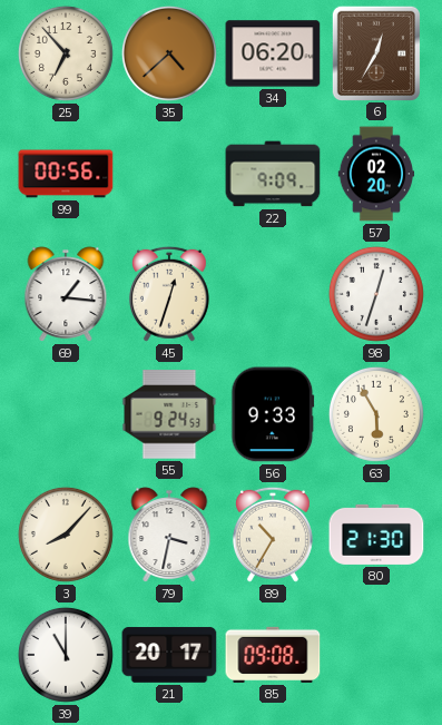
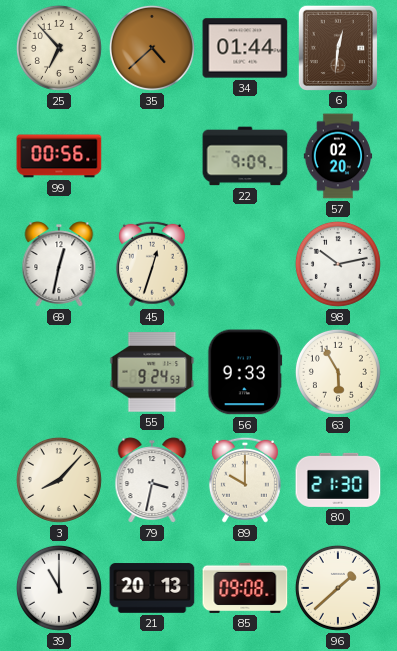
34: 06:20 -> 01:44 (245, 48)
6: 12:35 -> 12:31 (337, 47)
69: 1:16 -> 12:32 (59, 264)
98: 12:33 -> 10:13 (338, 264)
89: 10:35 -> 10:00 (245, 480)
21: 20:17 -> 20:13 (152, 588)
96: none -> 1:38 (338, 588)
